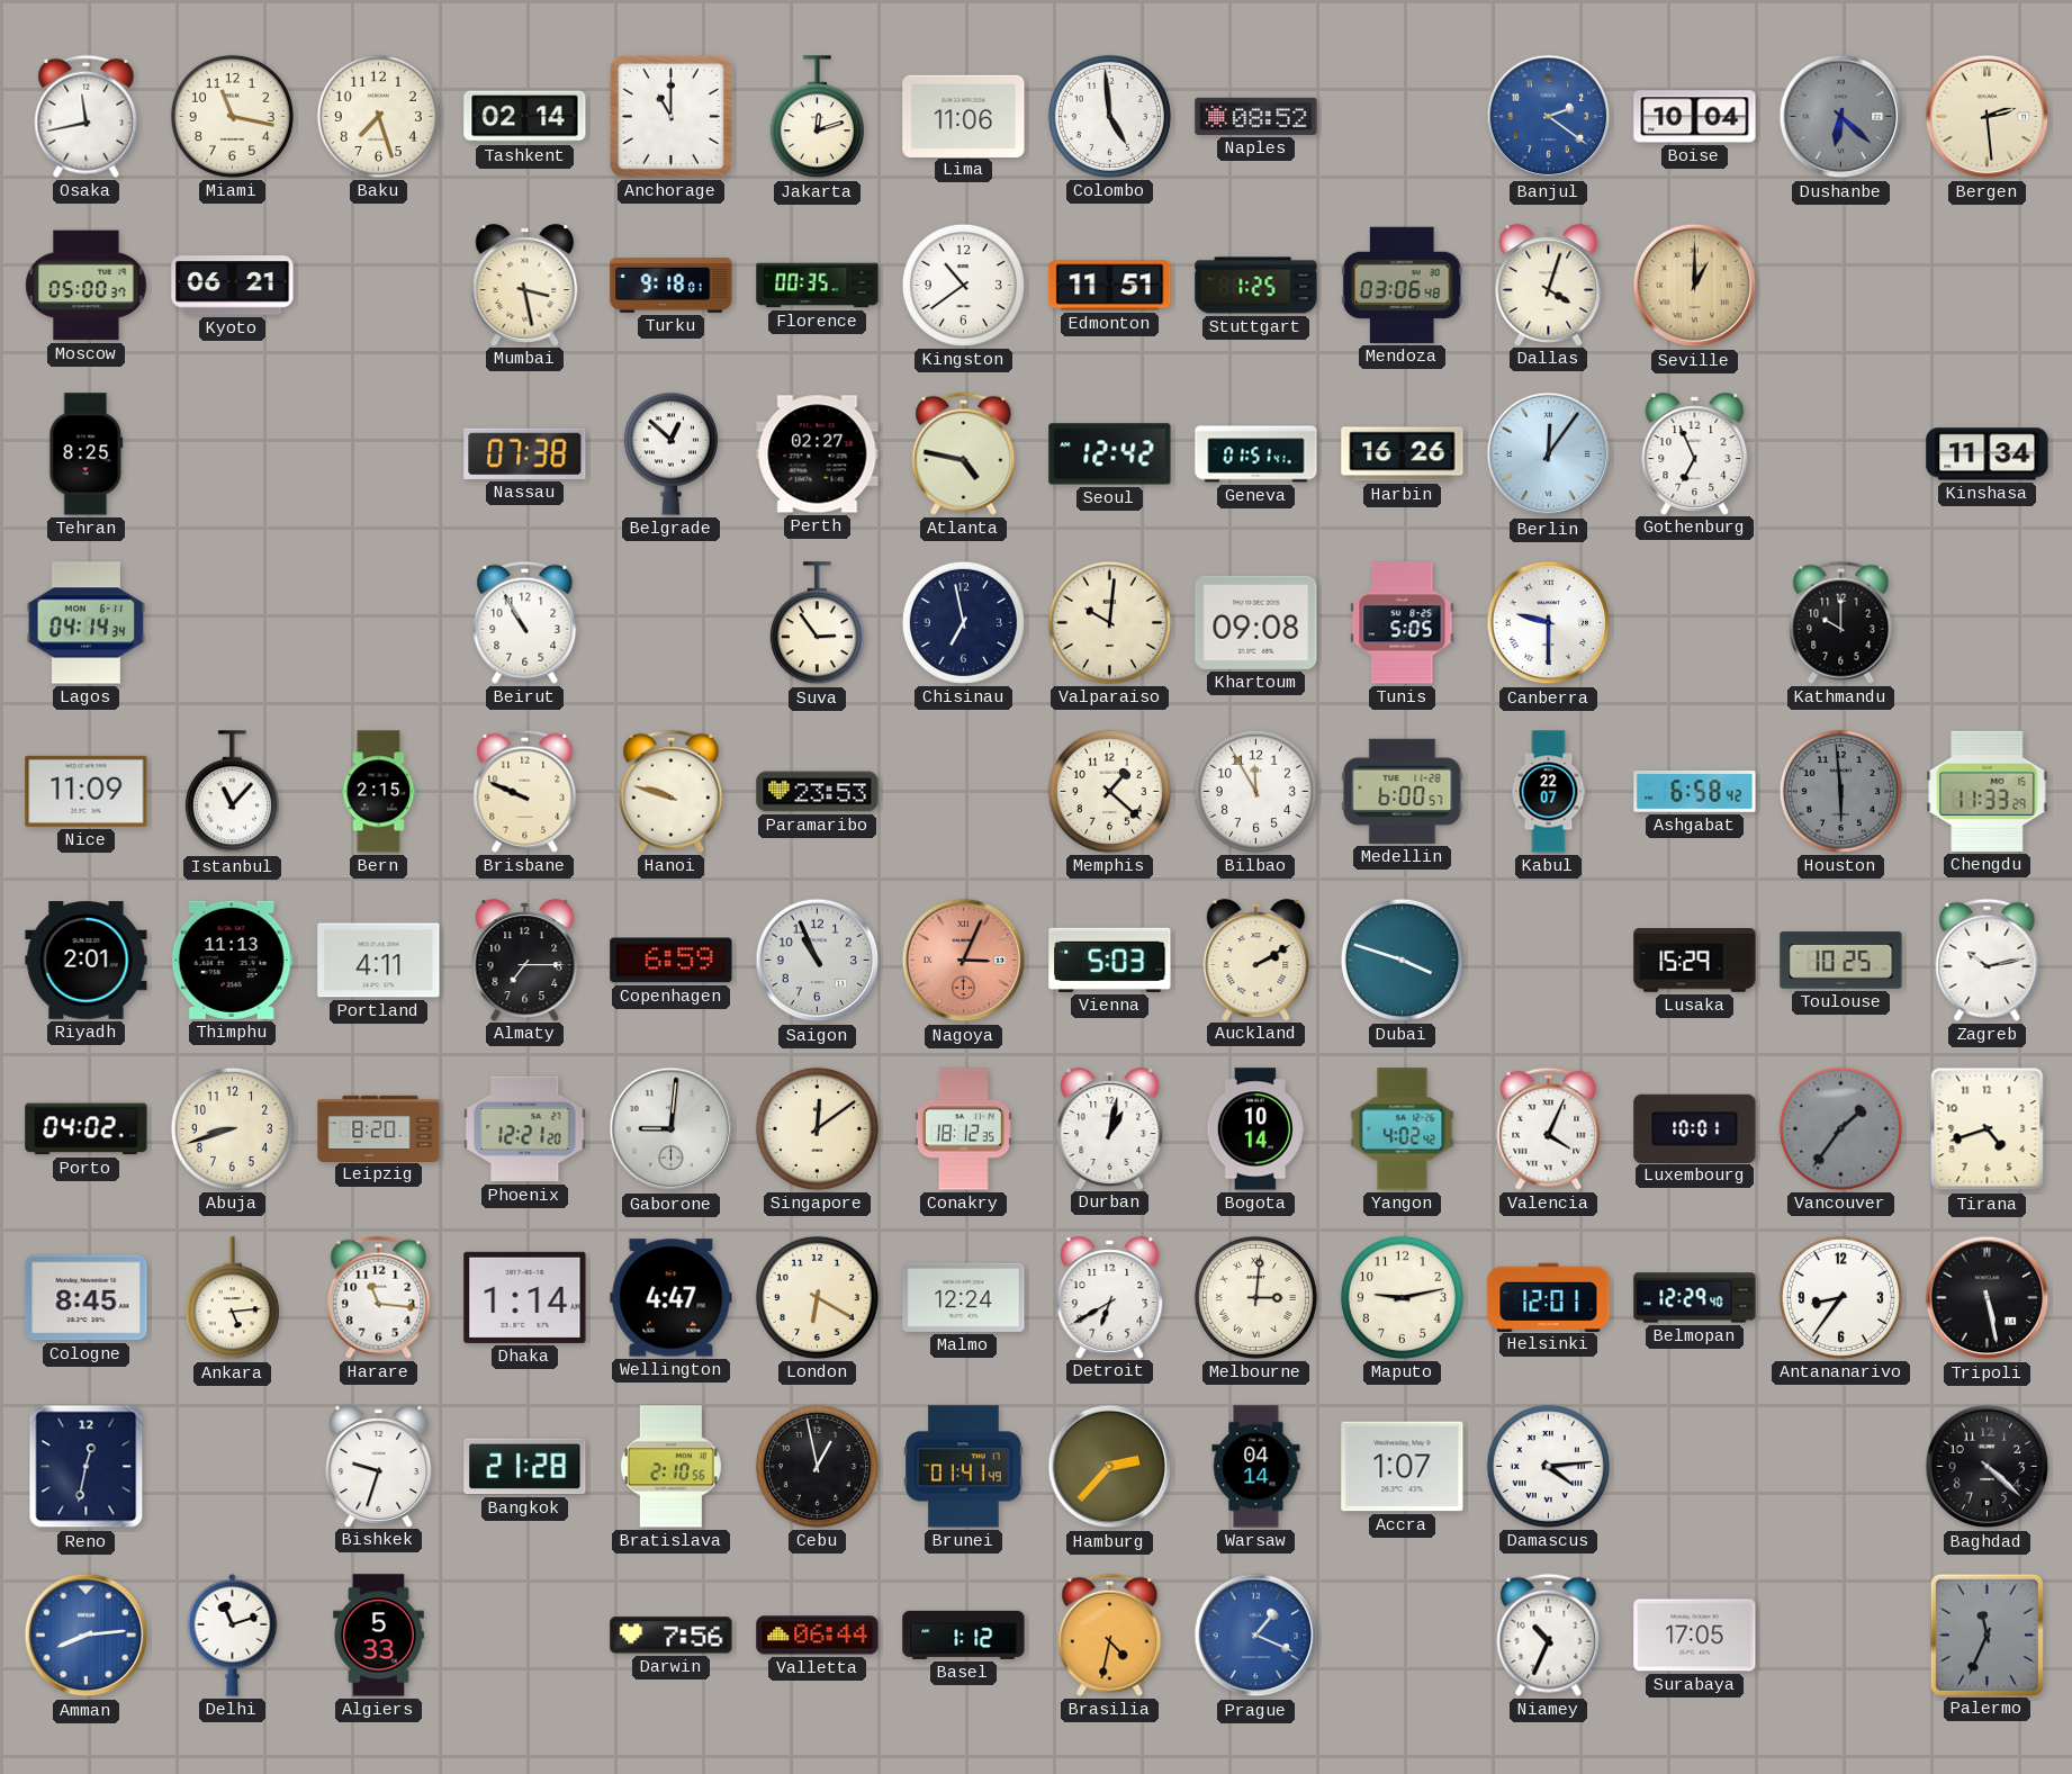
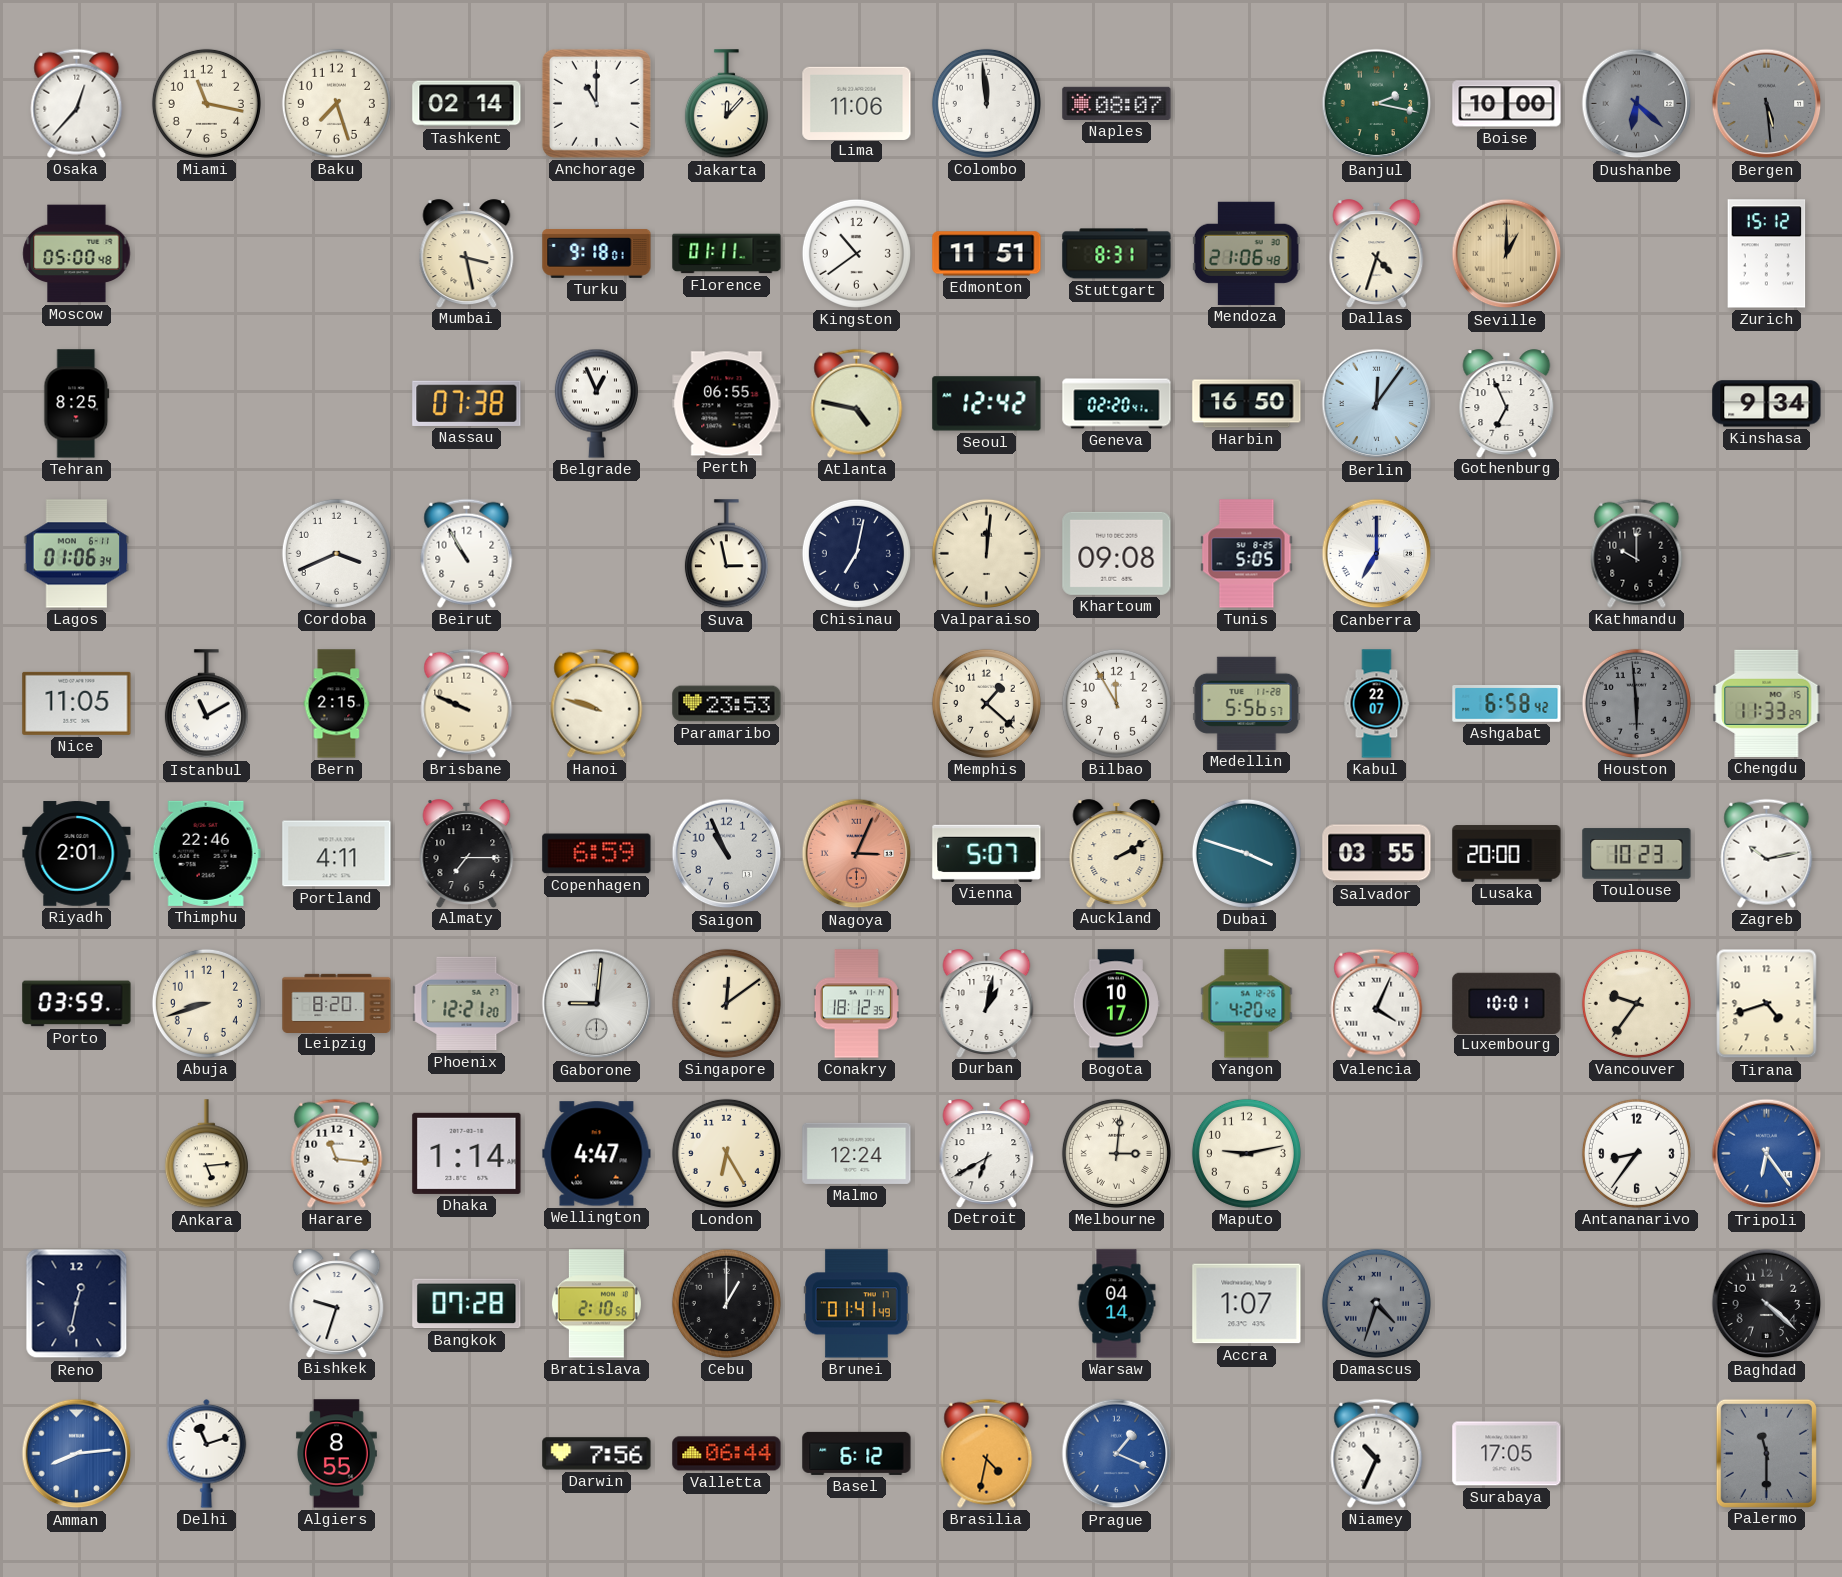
Osaka: 11:43 -> 12:37 (77, 103)
Jakarta: 12:12 -> 12:07 (726, 104)
Colombo: 4:59 -> 11:59 (986, 103)
Naples: 08:52 -> 08:07 (1117, 103)
Banjul: 2:21 -> 2:17 (1377, 104)
Banjul dial: blue -> green (1377, 104)
Boise: 10:04 -> 10:00 (1507, 104)
Bergen: 2:29 -> 5:29 (1767, 104)
Bergen dial: cream -> grey (1767, 104)
Moscow: 05:00:37 -> 05:00:48 (77, 254)
Kyoto: 06:21 -> none (233, 286)
Florence: 00:35 -> 01:11 (727, 254)
Stuttgart: 1:25 -> 8:31 (1117, 254)
Mendoza: 03:06 -> 21:06 (1246, 253)
Dallas: 4:03 -> 4:33 (1377, 253)
Zurich: none -> 15:12 (1767, 254)
Belgrade: 12:52 -> 12:56 (596, 403)
Perth: 02:27 -> 06:55 (727, 404)
Geneva: 01:51 -> 02:20 (1117, 404)
Harbin: 16:26 -> 16:50 (1247, 404)
Kinshasa: 11:34 -> 9:34 (1767, 404)
Lagos: 04:14 -> 01:06 (77, 554)
Cordoba: none -> 3:41 (336, 553)
Suva: 2:54 -> 2:58 (726, 554)
Chisinau: 6:58 -> 7:02 (856, 553)
Valparaiso: 10:01 -> 12:01 (986, 553)
Canberra: 9:30 -> 7:00 (1377, 554)
Nice: 11:09 -> 11:05 (77, 703)
Istanbul: 11:07 -> 11:10 (206, 704)
Medellin: 6:00 -> 5:56 (1247, 703)
Thimphu: 11:13 -> 22:46 (206, 853)
Vienna: 5:03 -> 5:07 (987, 853)
Salvador: none -> 03:55 (1377, 854)
Lusaka: 15:29 -> 20:00 (1507, 854)
Toulouse: 10:25 -> 10:23 (1637, 854)
Porto: 04:02 -> 03:59 (77, 1004)
Bogota: 10:14 -> 10:17 (1116, 1004)
Yangon: 4:02 -> 4:20 (1247, 1004)
Vancouver: 1:36 -> 9:36 (1636, 1003)
Vancouver dial: grey -> cream (1636, 1003)
Cologne: 8:45 -> none (87, 1298)
London: 6:20 -> 6:25 (726, 1153)
Helsinki: 12:01 -> none (1549, 1297)
Belmopan: 12:29 -> none (1695, 1298)
Tripoli: 5:28 -> 6:24 (1767, 1154)
Tripoli dial: black -> blue (1767, 1154)
Bangkok: 21:28 -> 07:28 (467, 1304)
Cebu: 12:58 -> 1:00 (726, 1303)
Hamburg: 2:37 -> none (1110, 1467)
Damascus: 4:14 -> 4:33 (1376, 1303)
Damascus dial: white -> grey (1376, 1303)
Algiers: 5:33 -> 8:55 (337, 1454)
Basel: 1:12 -> 6:12 (857, 1453)
Palermo: 11:34 -> 11:30 (1766, 1453)
